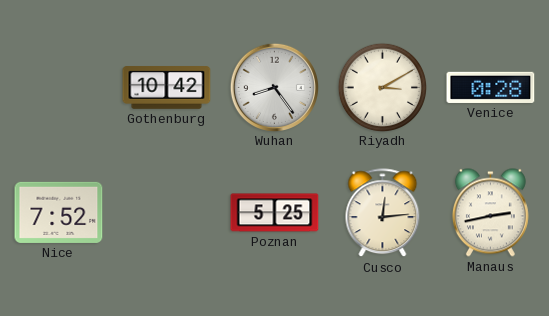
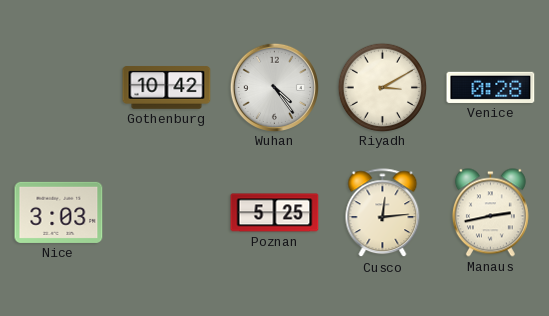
Wuhan: 8:24 -> 4:24 (274, 87)
Nice: 7:52 -> 3:03 (59, 212)
